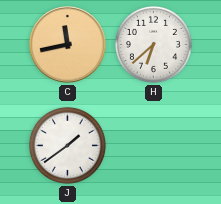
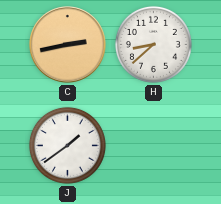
C: 11:43 -> 2:43 (68, 45)
H: 6:38 -> 8:38 (153, 44)
